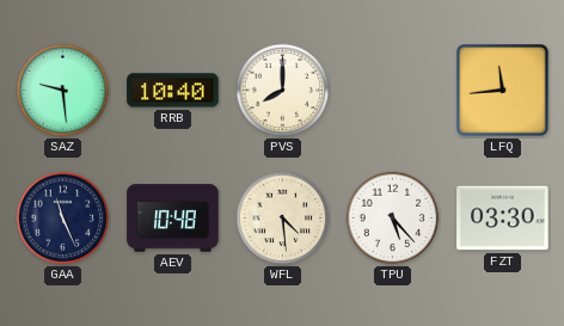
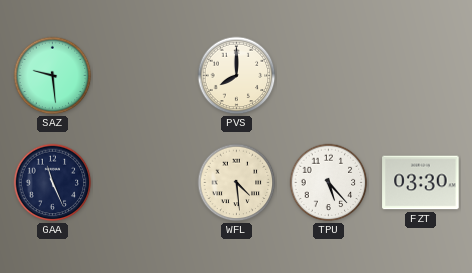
RRB: 10:40 -> none (173, 91)
LFQ: 11:44 -> none (503, 91)
AEV: 10:48 -> none (173, 219)
